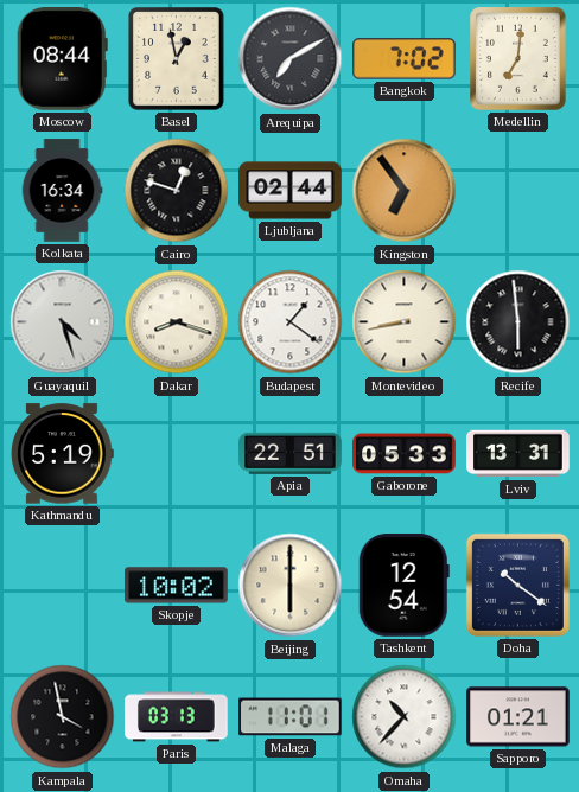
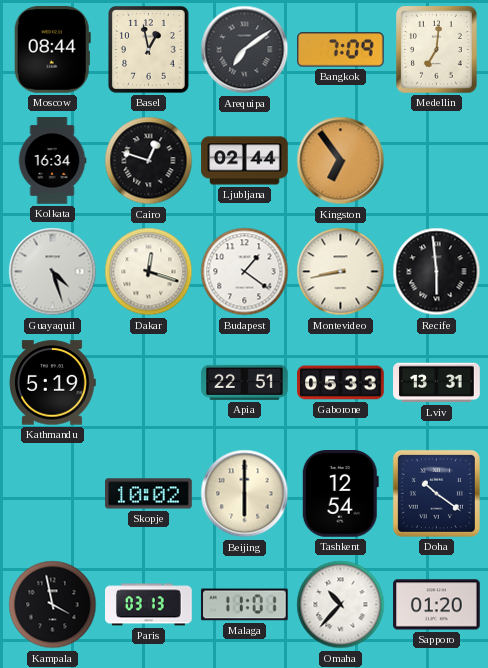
Arequipa: 7:10 -> 7:09 (245, 50)
Bangkok: 7:02 -> 7:09 (341, 50)
Dakar: 8:18 -> 12:18 (149, 272)
Sapporo: 01:21 -> 01:20 (437, 605)
